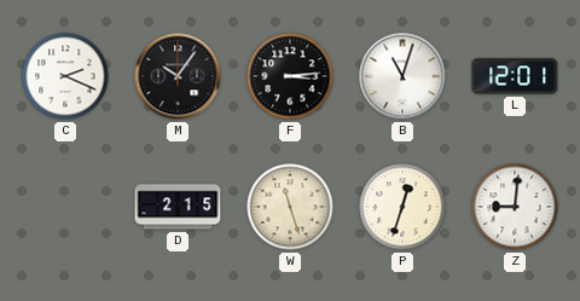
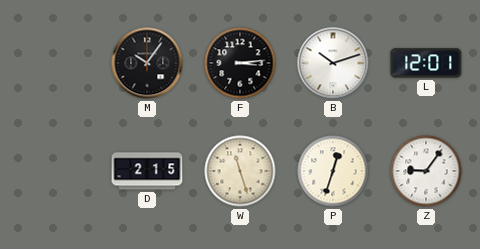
C: 2:19 -> none (65, 76)
B: 11:03 -> 10:12 (333, 63)
Z: 9:01 -> 9:06 (426, 171)
